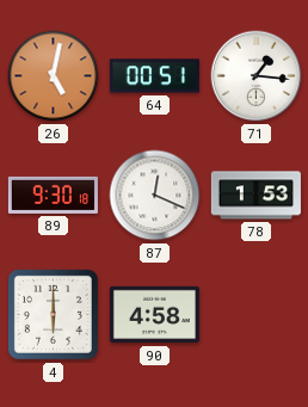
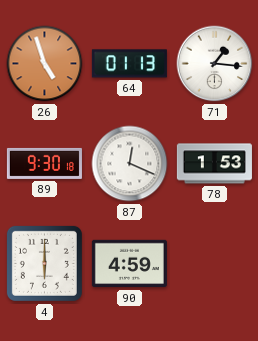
26: 5:02 -> 4:57 (45, 64)
64: 00:51 -> 01:13 (129, 64)
90: 4:58 -> 4:59 (129, 264)
